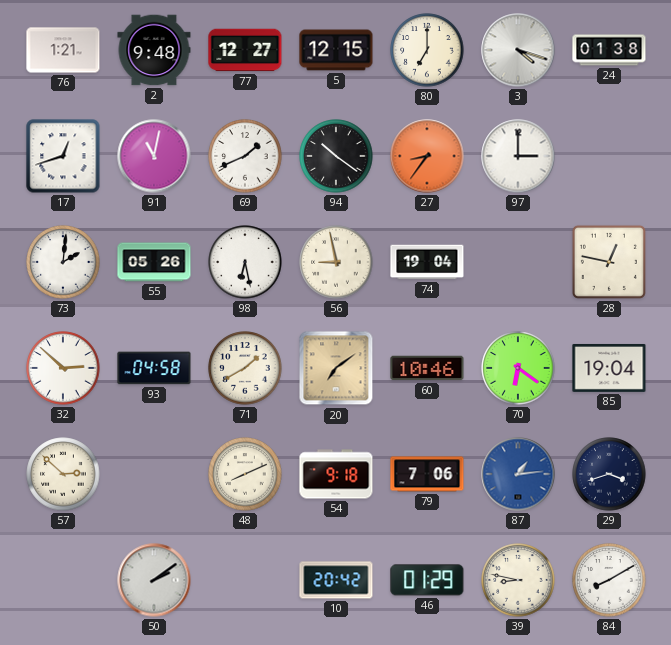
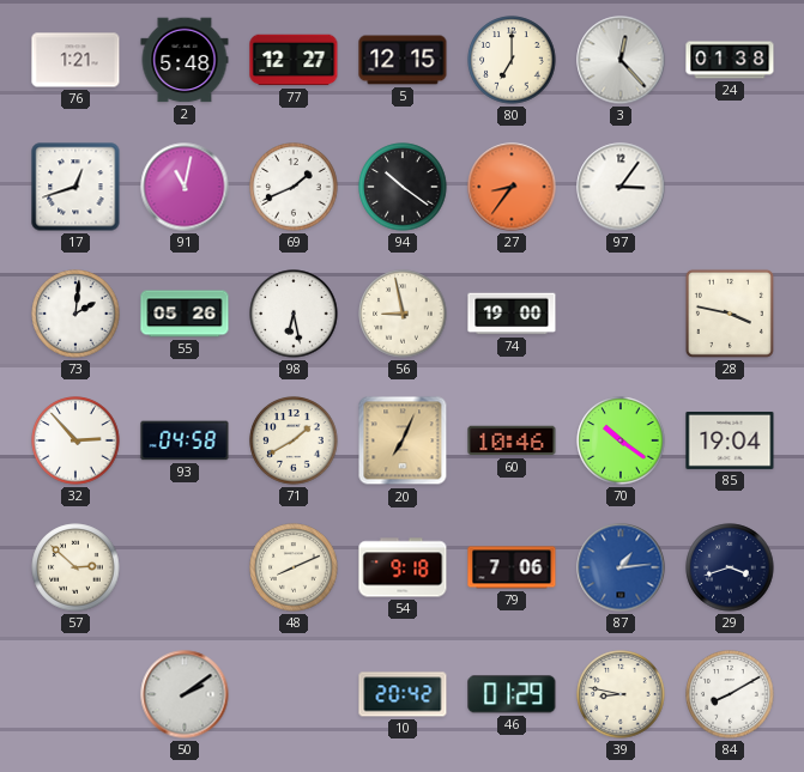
2: 9:48 -> 5:48 (185, 60)
3: 4:18 -> 12:23 (621, 60)
97: 3:00 -> 3:06 (621, 187)
74: 19:04 -> 19:00 (512, 314)
28: 12:47 -> 3:47 (730, 314)
32: 2:52 -> 2:53 (75, 440)
20: 7:09 -> 7:04 (403, 440)
70: 6:21 -> 10:21 (621, 440)
